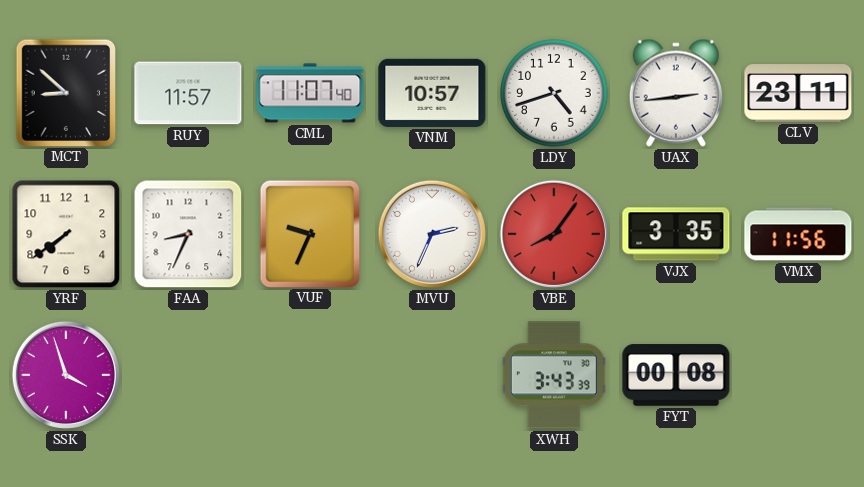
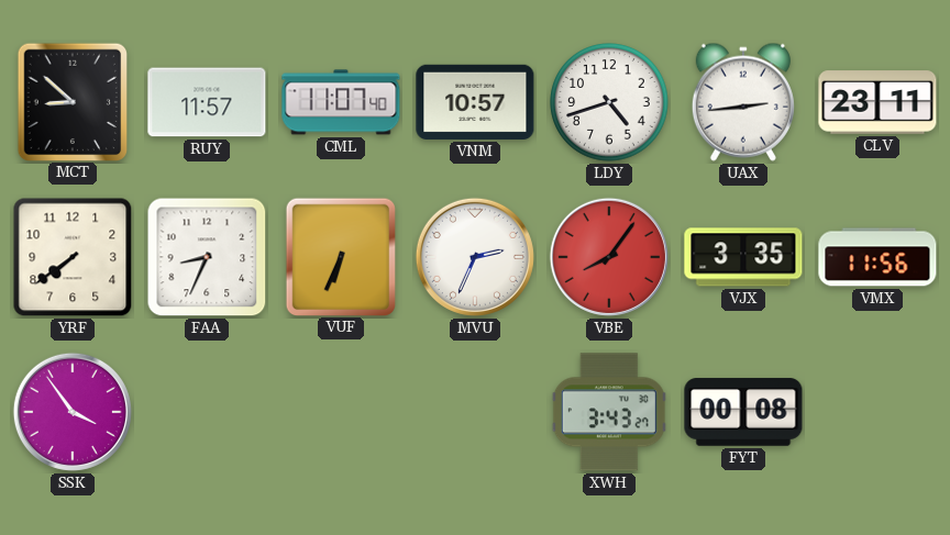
VUF: 9:34 -> 6:34 (340, 256)
SSK: 3:57 -> 3:54 (73, 412)
XWH: 3:43:39 -> 3:43:27 (609, 412)
